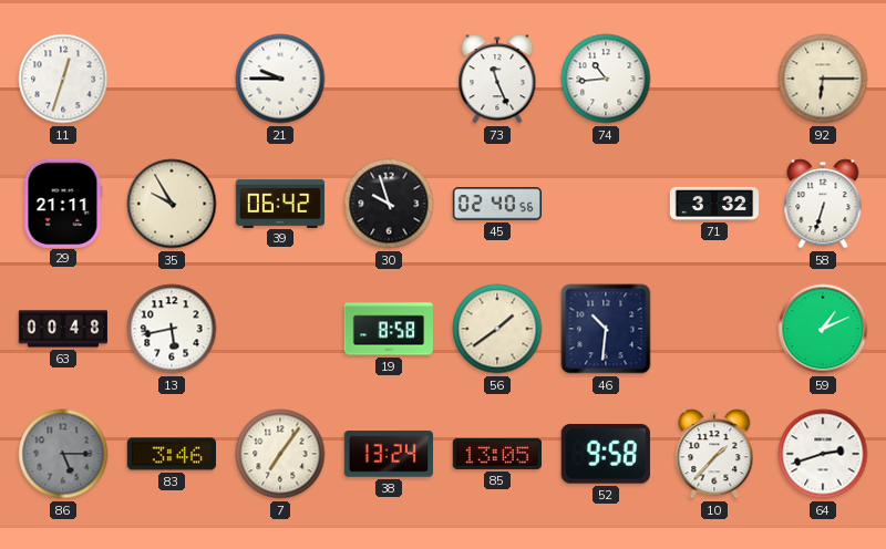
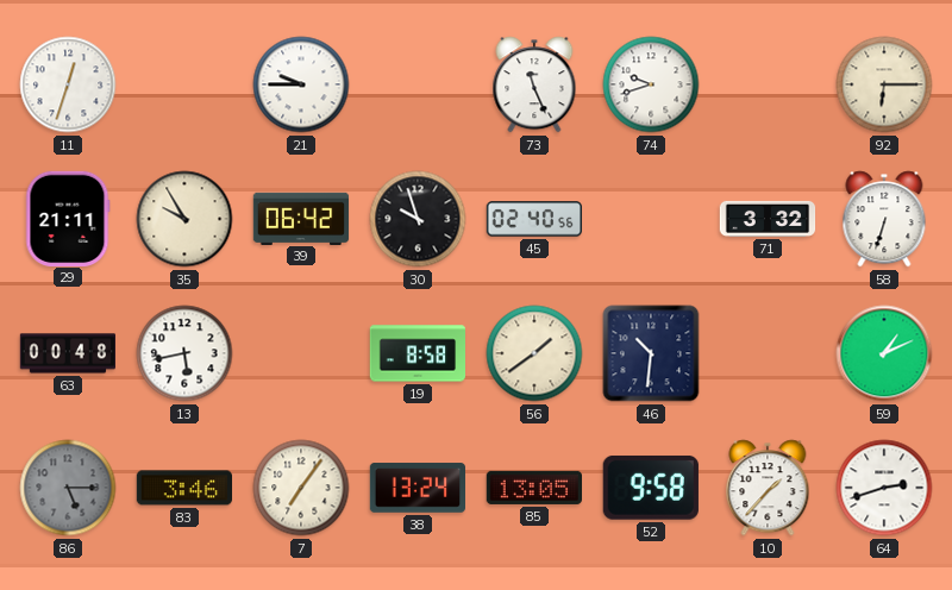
74: 10:44 -> 9:42 (651, 84)
